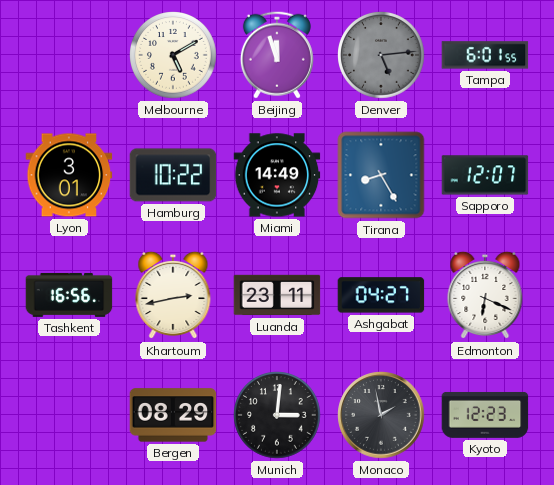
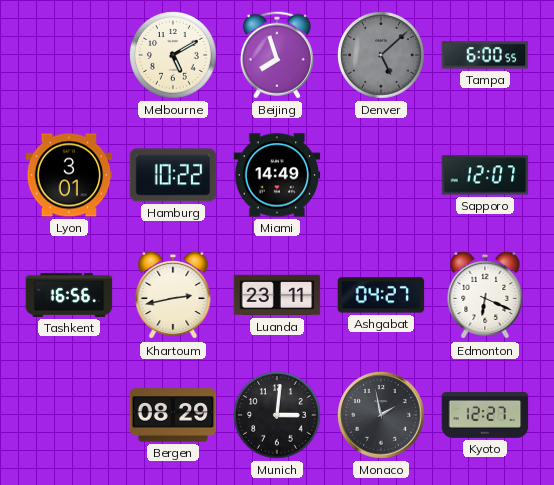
Beijing: 11:57 -> 7:57 (277, 55)
Denver: 5:14 -> 5:08 (381, 55)
Tampa: 6:01 -> 6:00 (485, 55)
Tirana: 8:25 -> none (381, 175)
Kyoto: 12:23 -> 12:27 (485, 415)
